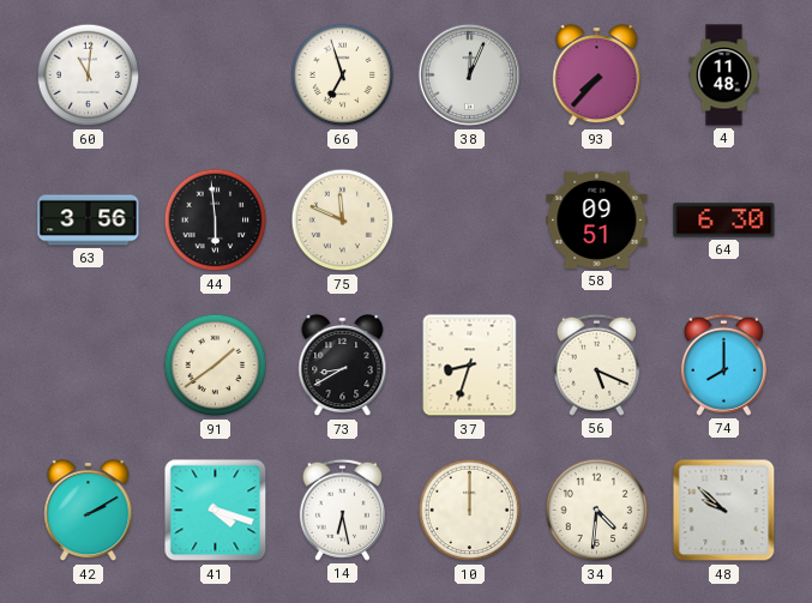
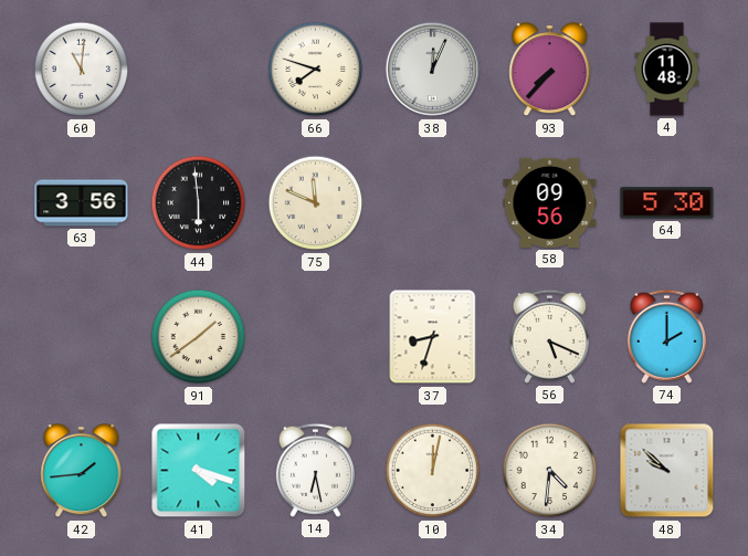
66: 6:57 -> 7:48 (316, 70)
58: 09:51 -> 09:56 (550, 202)
64: 6:30 -> 5:30 (667, 203)
73: 8:40 -> none (343, 367)
74: 8:00 -> 2:00 (666, 336)
42: 2:10 -> 1:44 (82, 472)
10: 12:00 -> 12:02 (433, 471)
